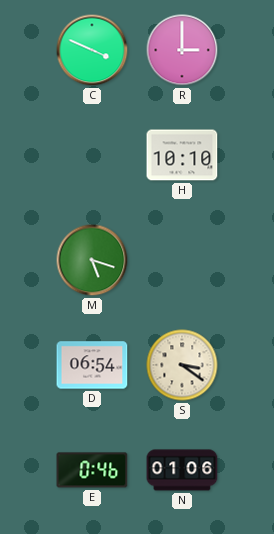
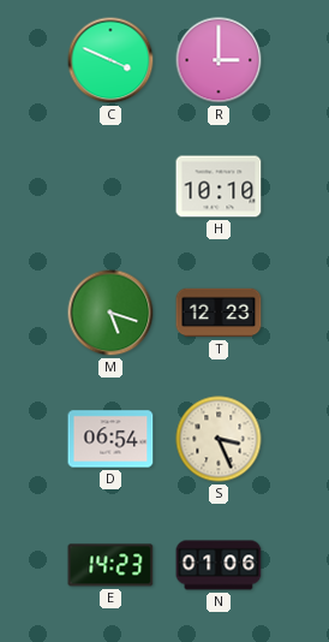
T: none -> 12:23 (219, 313)
S: 3:21 -> 3:26 (219, 439)
E: 0:46 -> 14:23 (110, 565)
